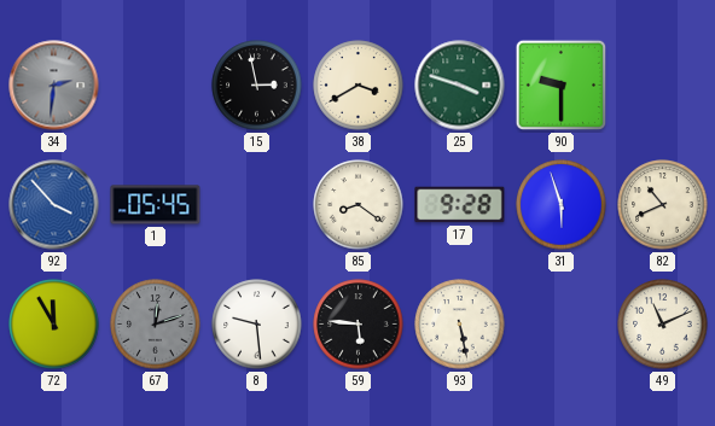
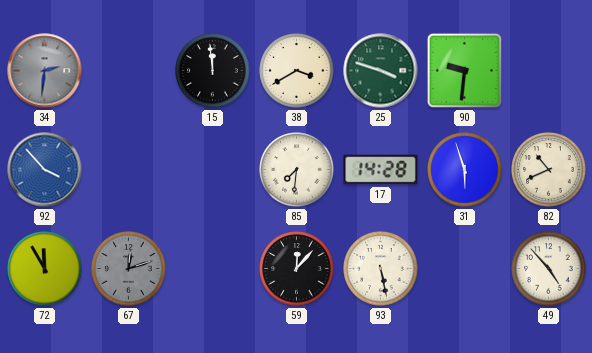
15: 2:58 -> 11:59 (213, 71)
90: 9:30 -> 9:31 (465, 71)
1: 05:45 -> none (156, 205)
85: 8:21 -> 7:31 (297, 170)
17: 9:28 -> 14:28 (381, 170)
8: 9:29 -> none (257, 325)
59: 5:46 -> 12:07 (297, 269)
49: 11:11 -> 4:53 (549, 269)
